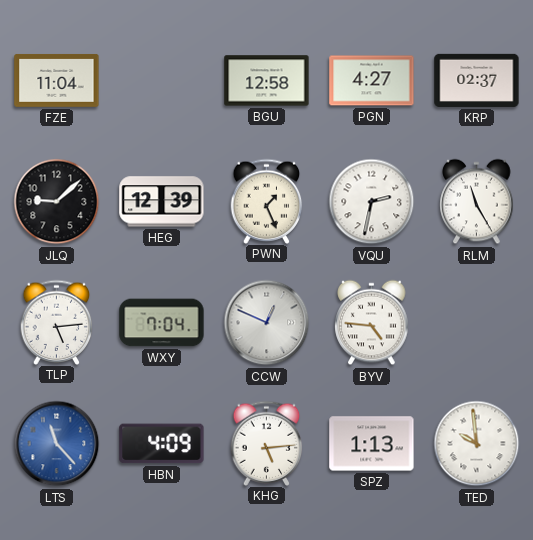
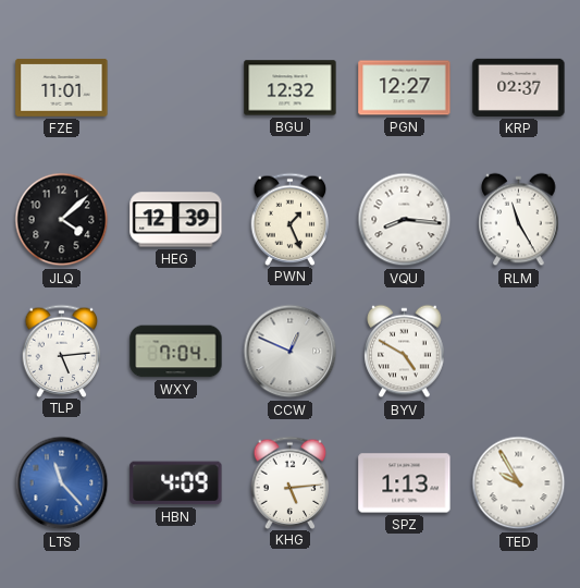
FZE: 11:04 -> 11:01 (62, 87)
BGU: 12:58 -> 12:32 (291, 88)
PGN: 4:27 -> 12:27 (405, 88)
JLQ: 9:08 -> 4:08 (62, 220)
VQU: 2:32 -> 8:16 (405, 220)
BYV: 4:46 -> 4:50 (405, 352)
TED: 9:59 -> 9:55 (519, 483)
